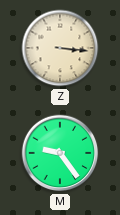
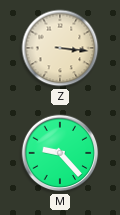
M: 9:24 -> 9:23 (60, 153)
